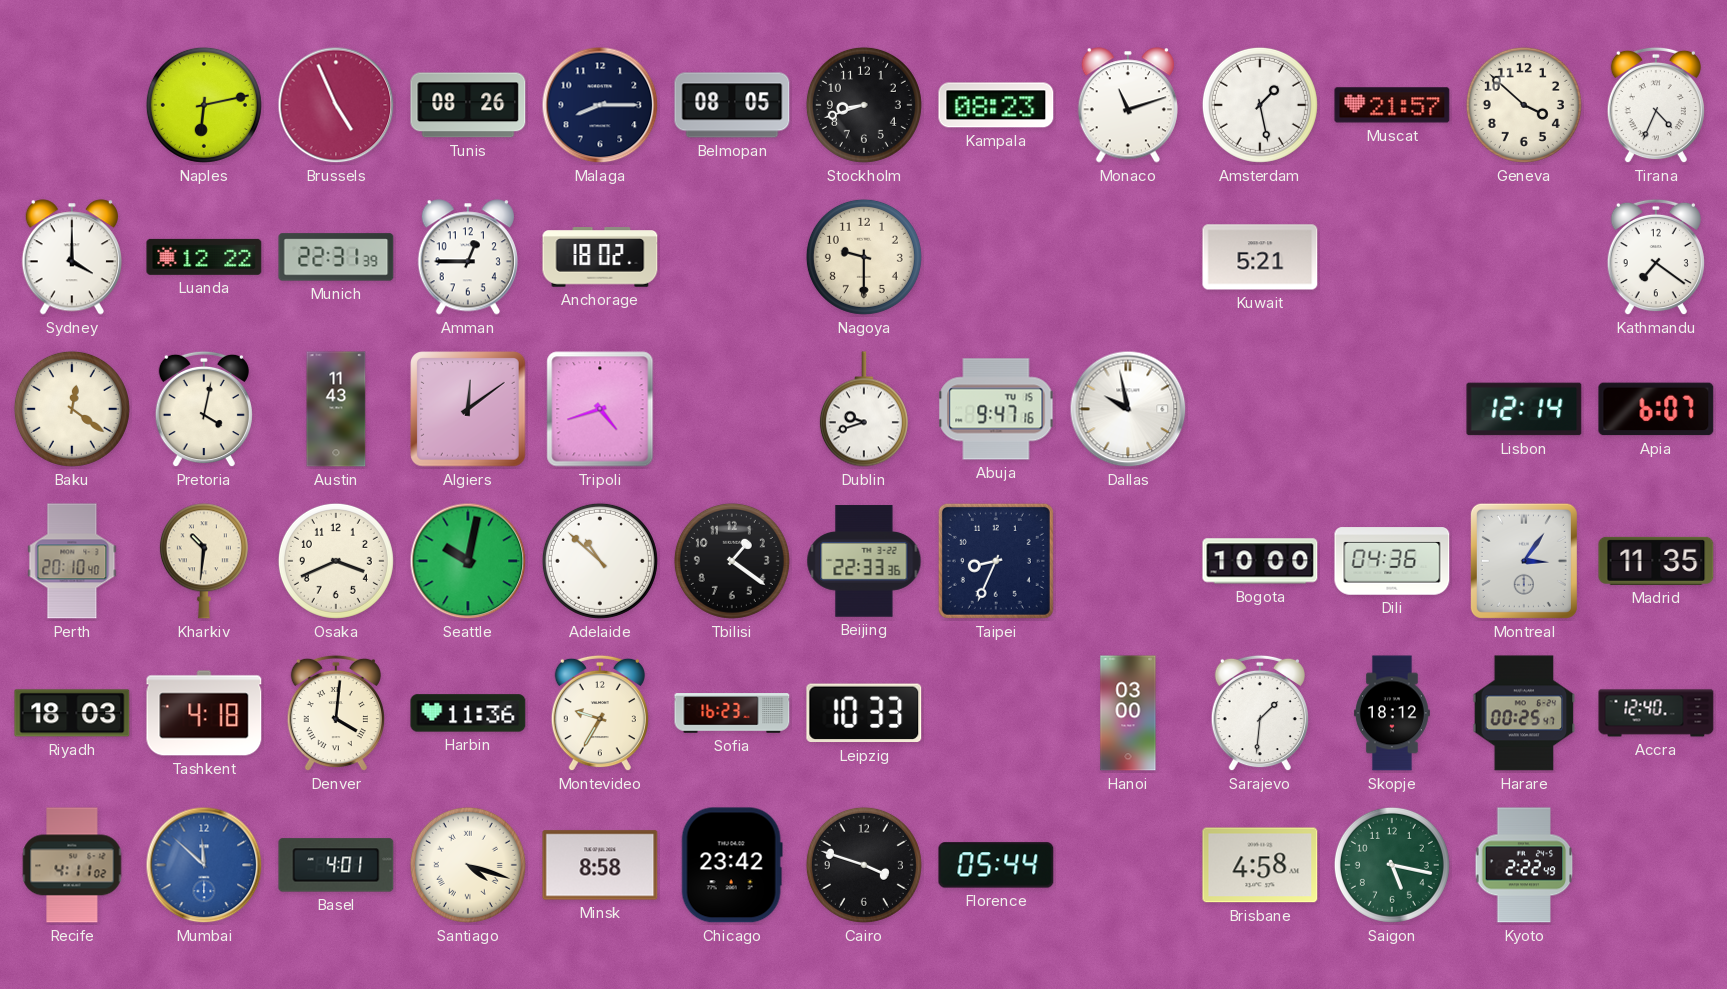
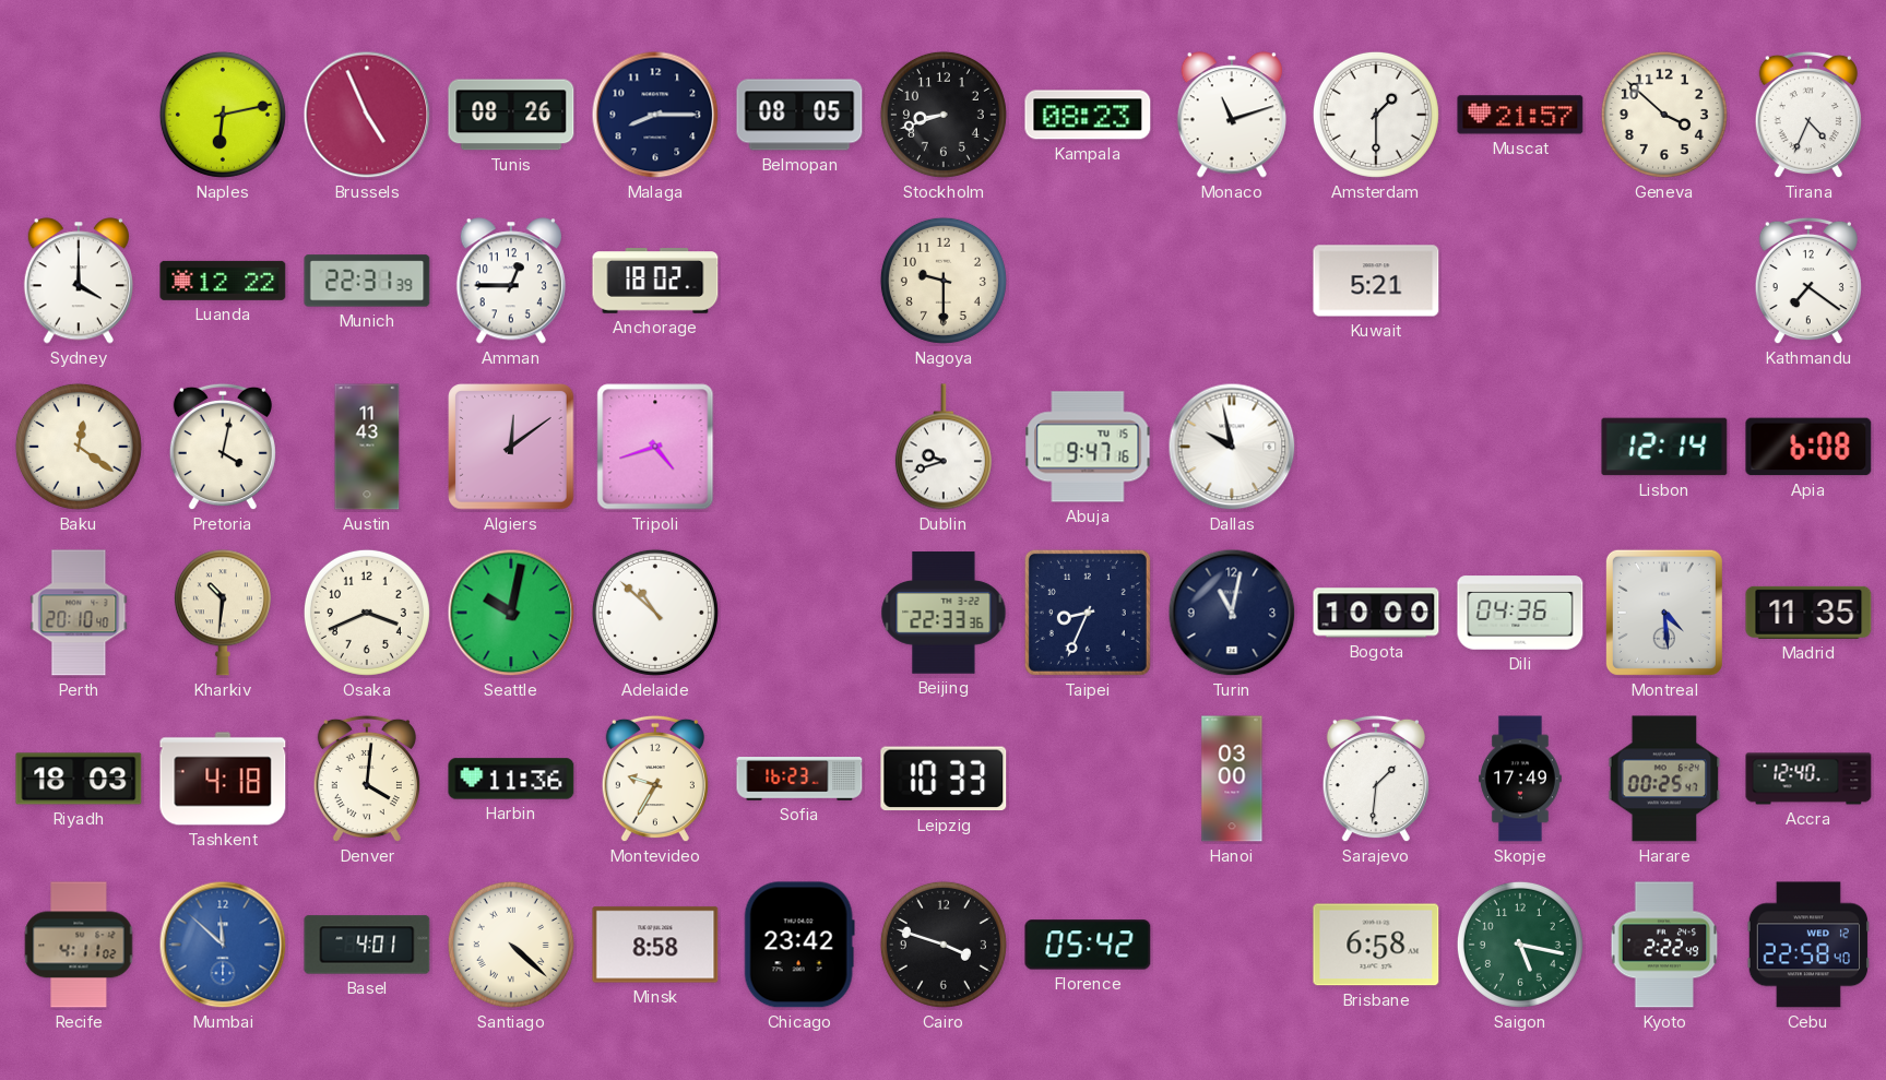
Amsterdam: 1:28 -> 1:30 (1376, 115)
Apia: 6:07 -> 6:08 (1808, 447)
Tbilisi: 1:21 -> none (732, 561)
Turin: none -> 11:02 (1232, 613)
Montreal: 3:06 -> 4:29 (1664, 613)
Skopje: 18:12 -> 17:49 (1520, 779)
Santiago: 4:18 -> 4:22 (511, 945)
Florence: 05:44 -> 05:42 (1088, 945)
Brisbane: 4:58 -> 6:58 (1376, 945)
Cebu: none -> 22:58 (1807, 945)
